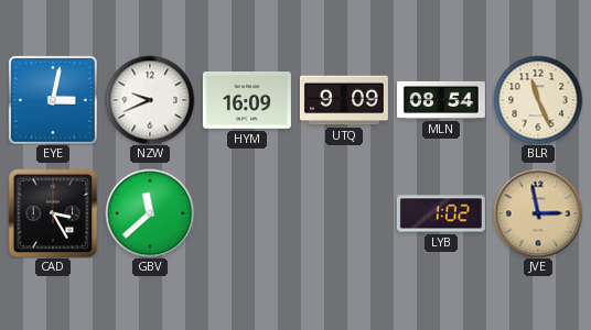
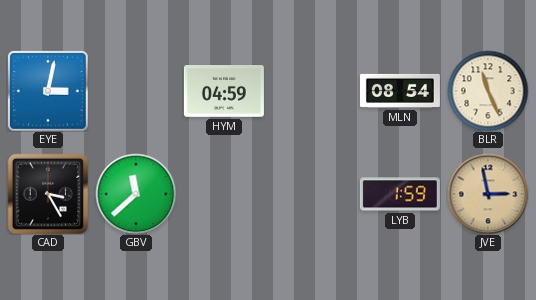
NZW: 9:41 -> none (150, 100)
HYM: 16:09 -> 04:59 (224, 92)
UTQ: 9:09 -> none (344, 100)
LYB: 1:02 -> 1:59 (400, 194)
